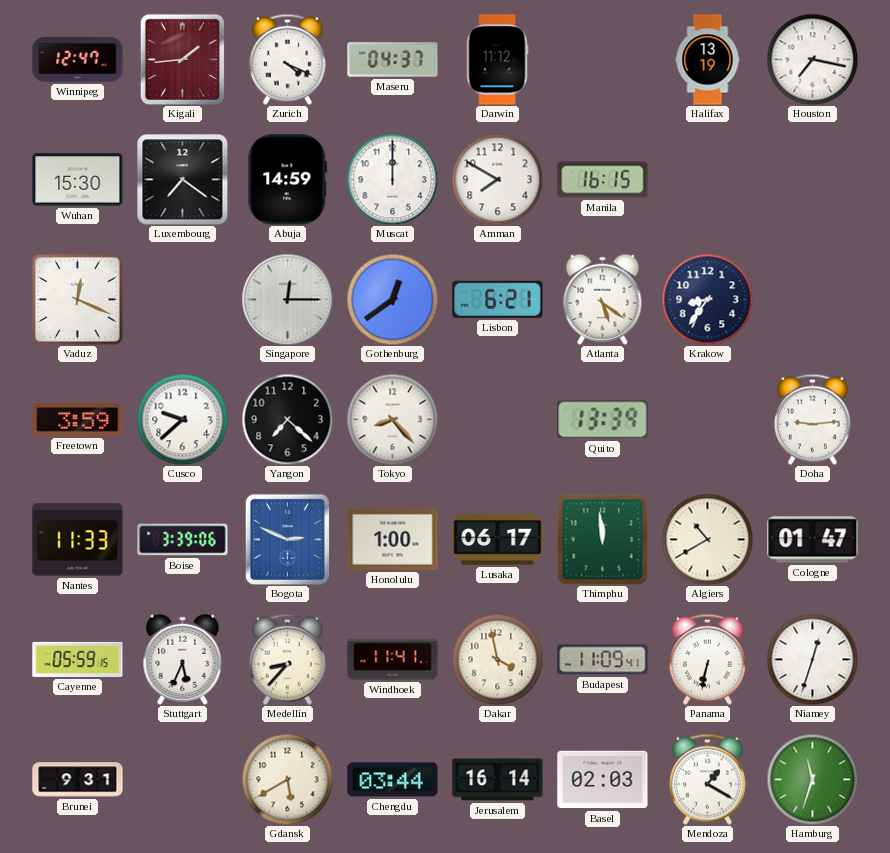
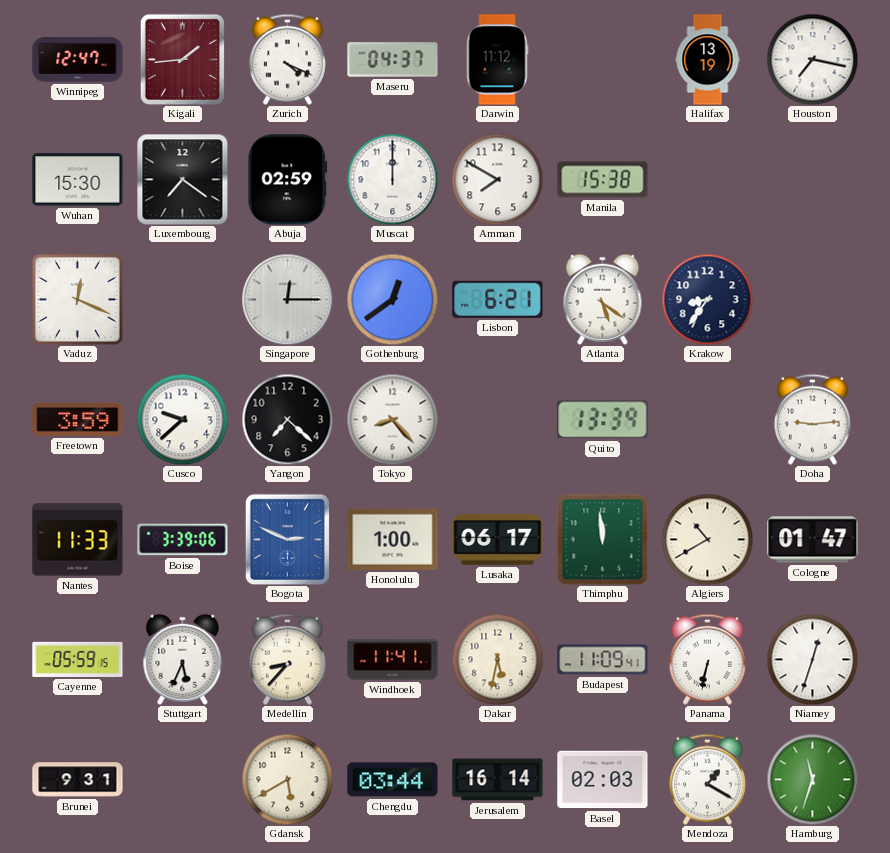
Abuja: 14:59 -> 02:59 (288, 180)
Manila: 16:15 -> 15:38 (603, 180)
Dakar: 3:58 -> 5:32 (497, 659)
